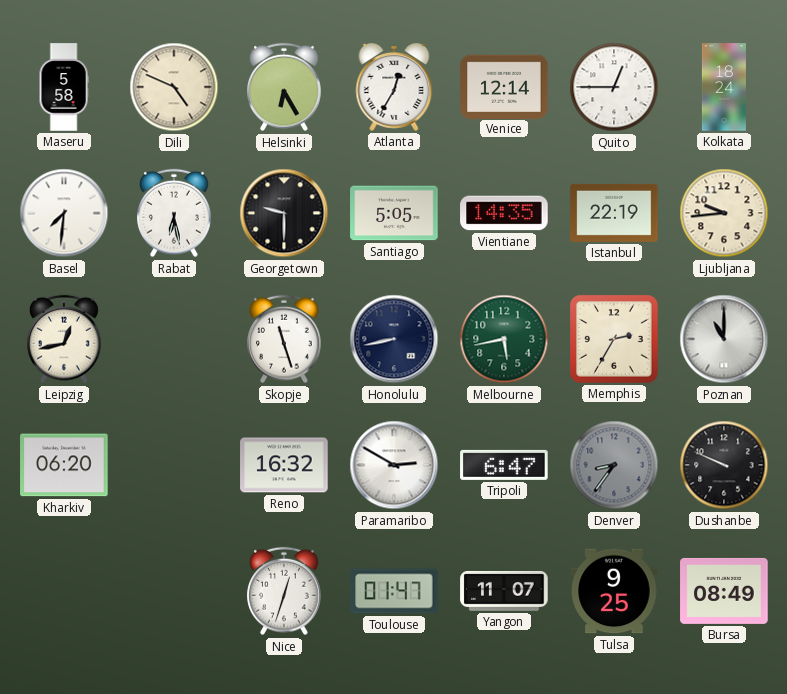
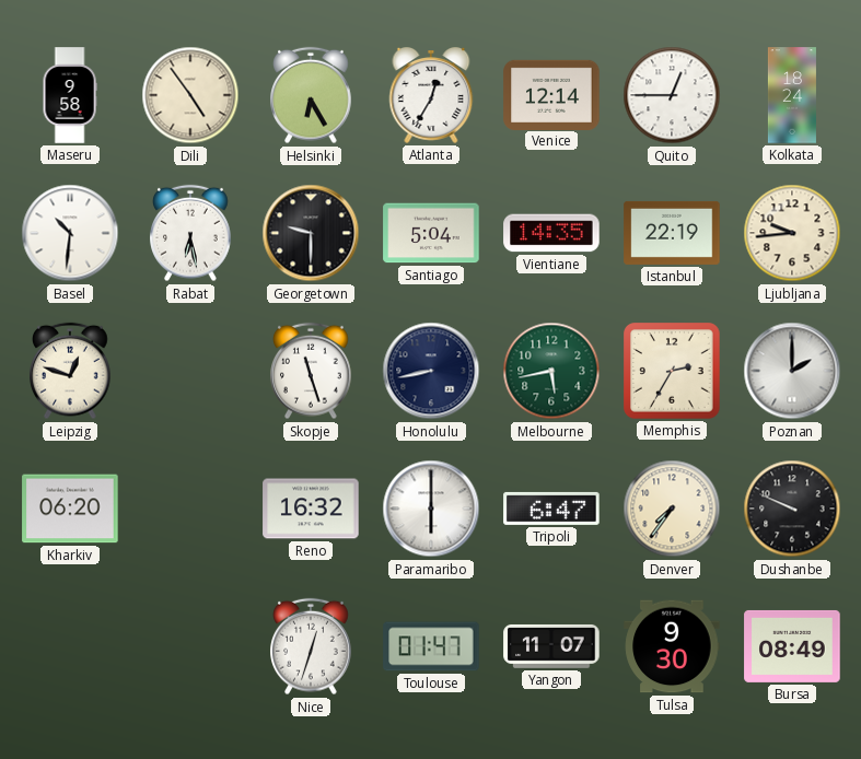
Maseru: 5:58 -> 9:58 (70, 95)
Dili: 4:49 -> 4:54 (190, 95)
Basel: 7:31 -> 10:31 (70, 233)
Santiago: 5:05 -> 5:04 (431, 233)
Leipzig: 12:43 -> 12:48 (70, 371)
Poznan: 11:00 -> 2:00 (792, 371)
Paramaribo: 2:50 -> 6:00 (431, 509)
Denver: 8:36 -> 7:36 (672, 509)
Denver dial: grey -> cream (672, 509)
Tulsa: 9:25 -> 9:30 (672, 646)
